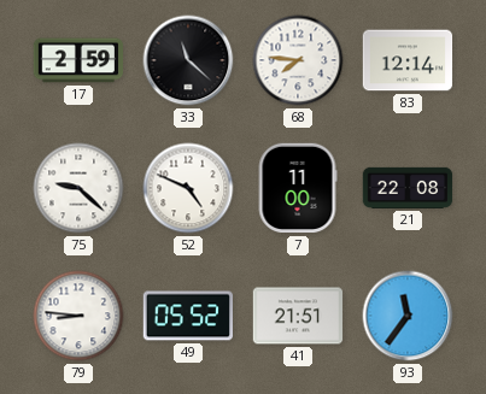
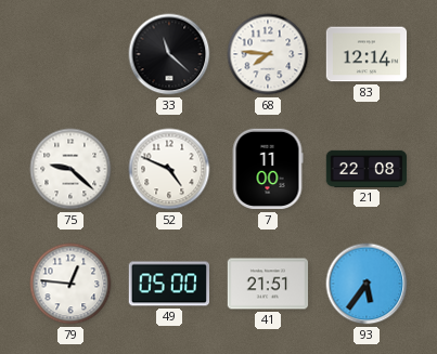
17: 2:59 -> none (78, 60)
79: 8:46 -> 12:46 (70, 284)
49: 05:52 -> 05:00 (168, 284)
93: 11:36 -> 5:36 (367, 284)
